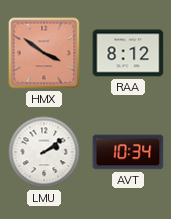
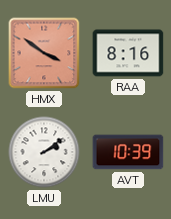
RAA: 8:12 -> 8:16 (128, 53)
AVT: 10:34 -> 10:39 (128, 152)
